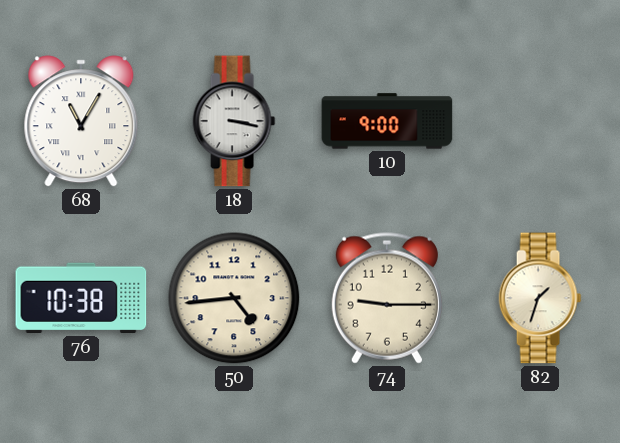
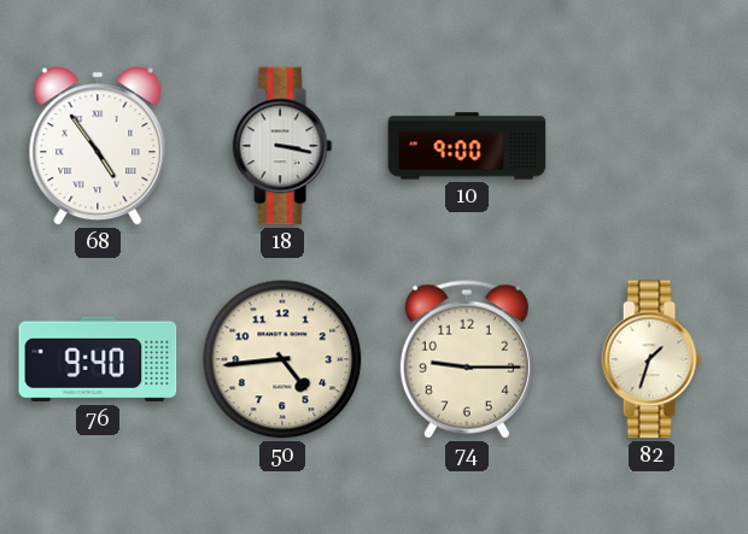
68: 11:05 -> 4:54 (98, 146)
76: 10:38 -> 9:40 (98, 359)
